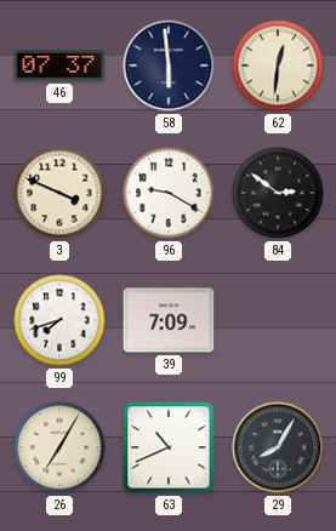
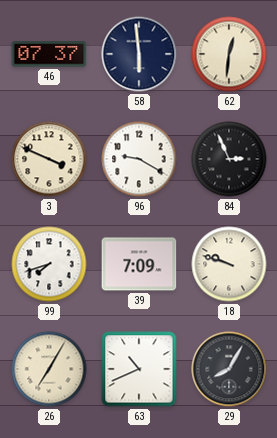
84: 2:51 -> 2:56 (229, 159)
18: none -> 9:48 (229, 264)
